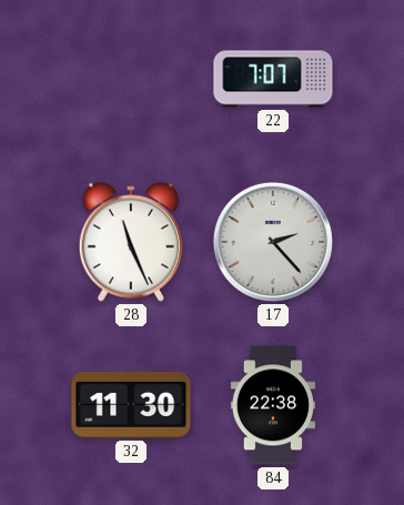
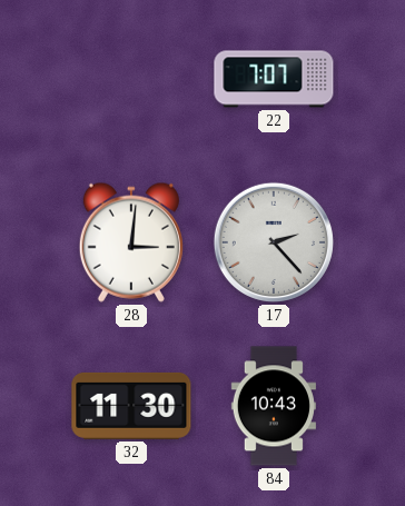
28: 11:26 -> 3:01 (131, 242)
84: 22:38 -> 10:43 (274, 406)
